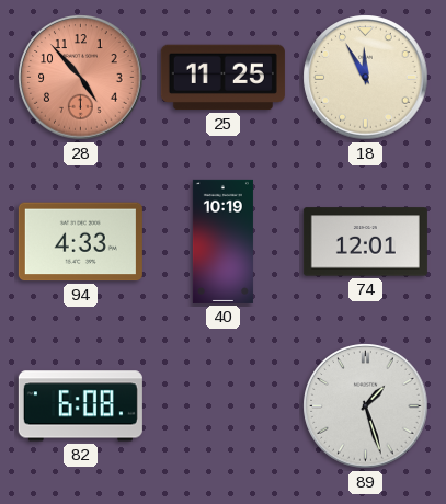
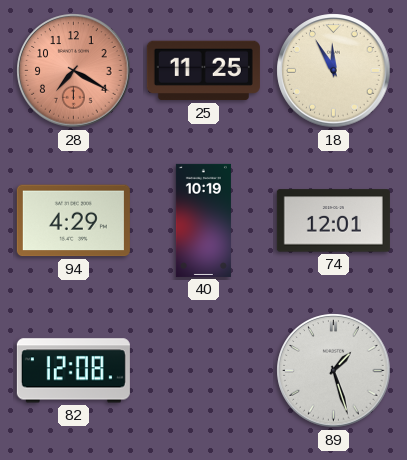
28: 4:53 -> 7:20 (74, 71)
94: 4:33 -> 4:29 (73, 221)
82: 6:08 -> 12:08 (73, 371)
